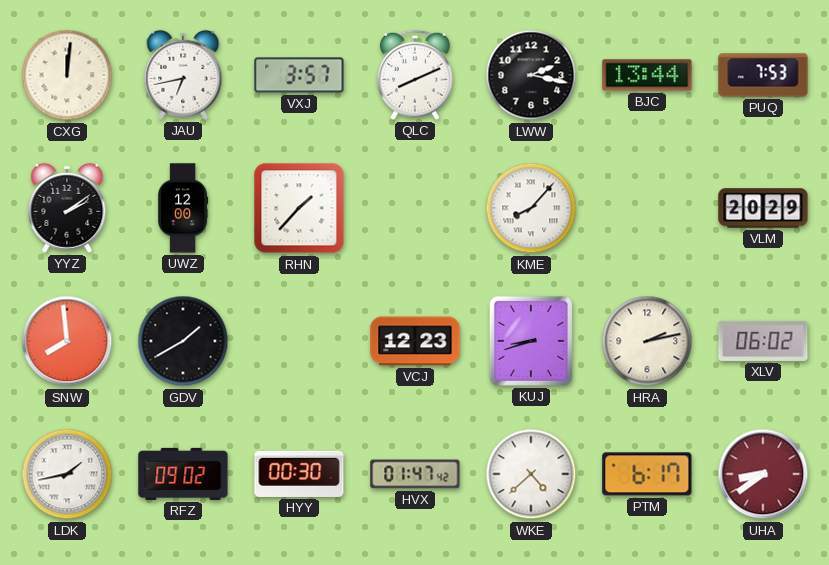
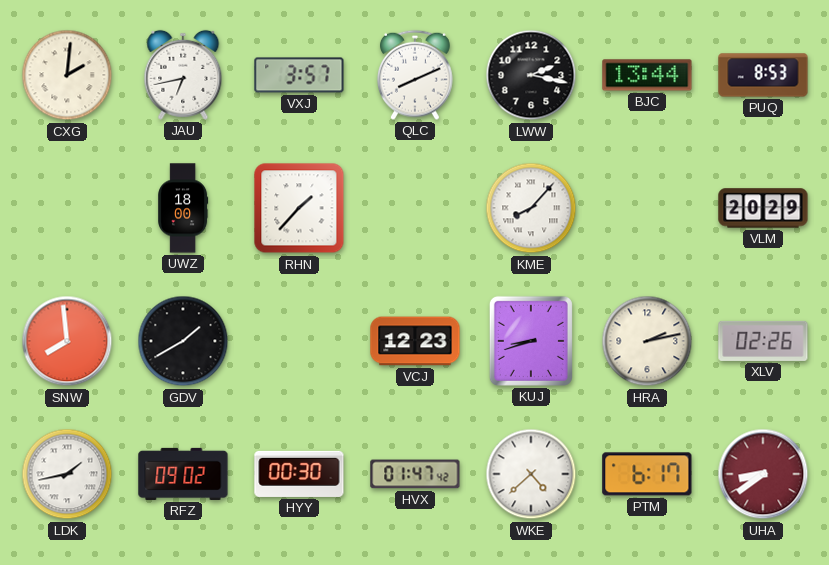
CXG: 12:01 -> 2:01 (67, 75)
PUQ: 7:53 -> 8:53 (763, 75)
YYZ: 2:09 -> none (67, 208)
UWZ: 12:00 -> 18:00 (183, 208)
XLV: 06:02 -> 02:26 (763, 341)
